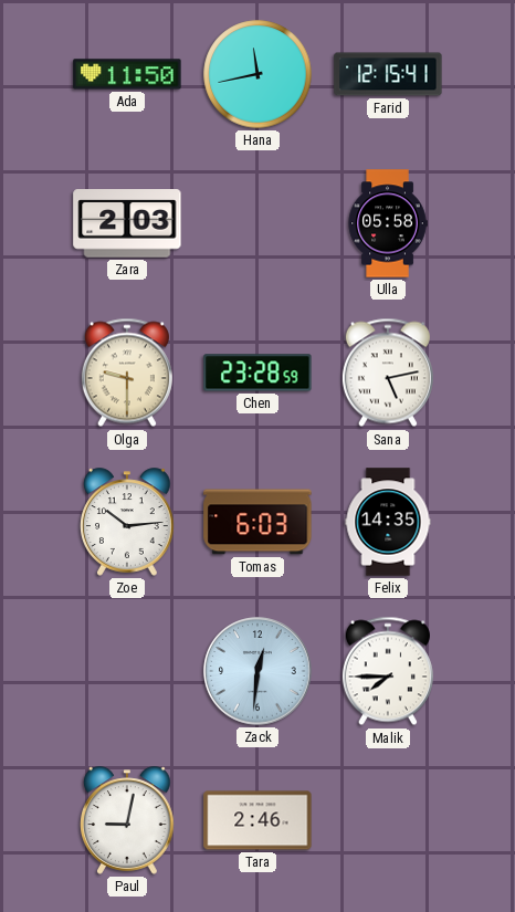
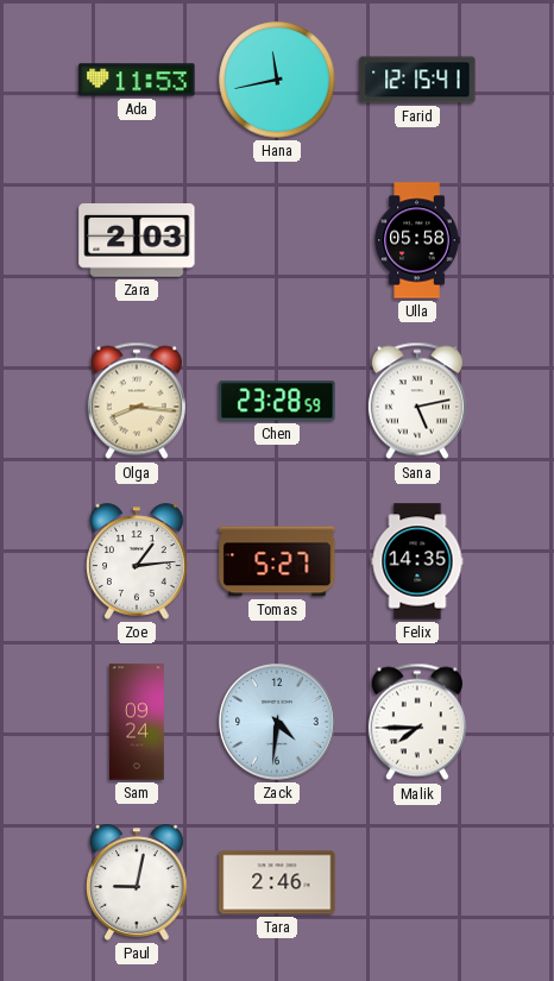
Ada: 11:50 -> 11:53 (137, 80)
Olga: 9:30 -> 8:16 (137, 401)
Zoe: 10:14 -> 1:14 (138, 561)
Tomas: 6:03 -> 5:27 (277, 561)
Sam: none -> 09:24 (138, 722)
Zack: 12:31 -> 4:31 (277, 722)
